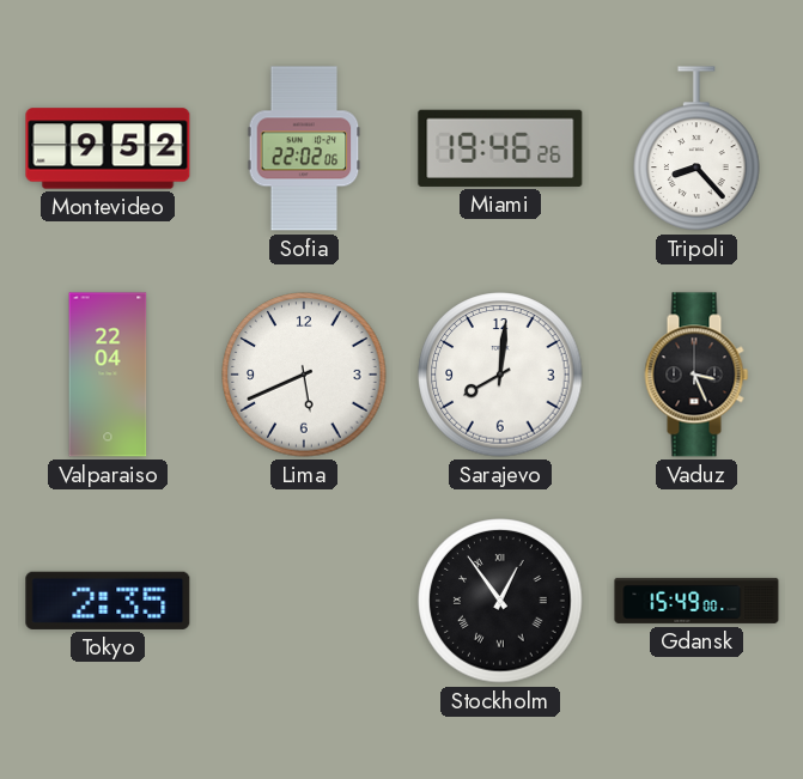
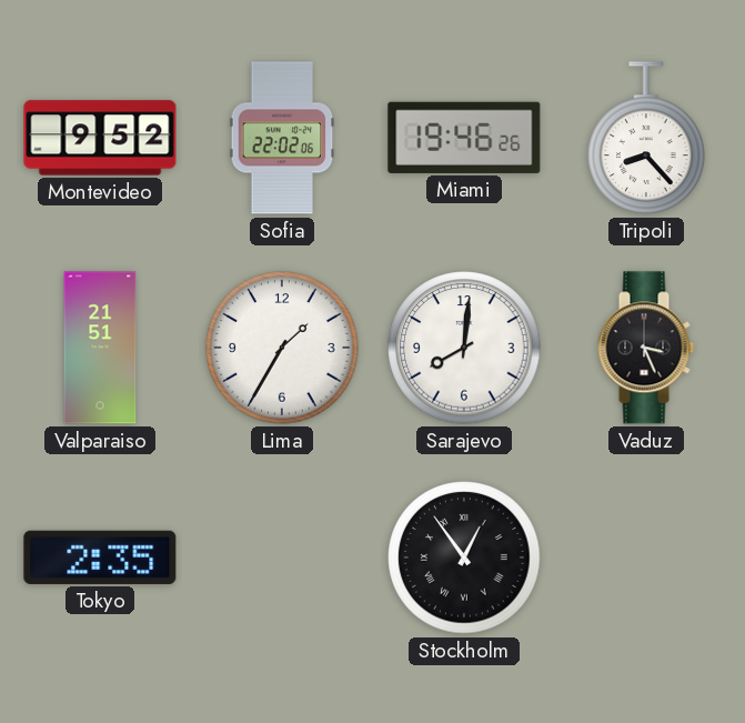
Valparaiso: 22:04 -> 21:51 (100, 348)
Lima: 5:41 -> 1:35 (282, 348)
Gdansk: 15:49 -> none (696, 601)
